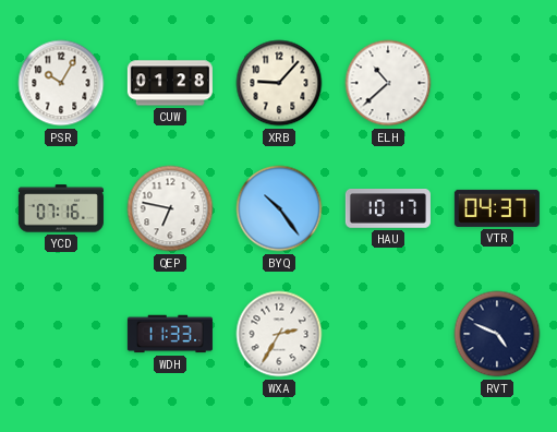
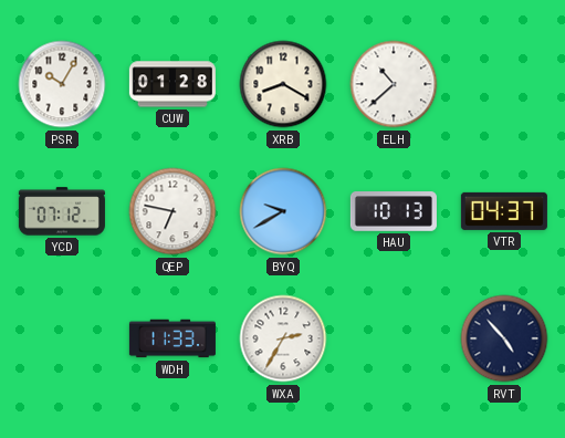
XRB: 9:07 -> 8:20 (283, 84)
YCD: 07:16 -> 07:12 (62, 211)
BYQ: 10:24 -> 9:40 (283, 211)
HAU: 10:17 -> 10:13 (394, 211)
RVT: 4:49 -> 4:53 (504, 338)
